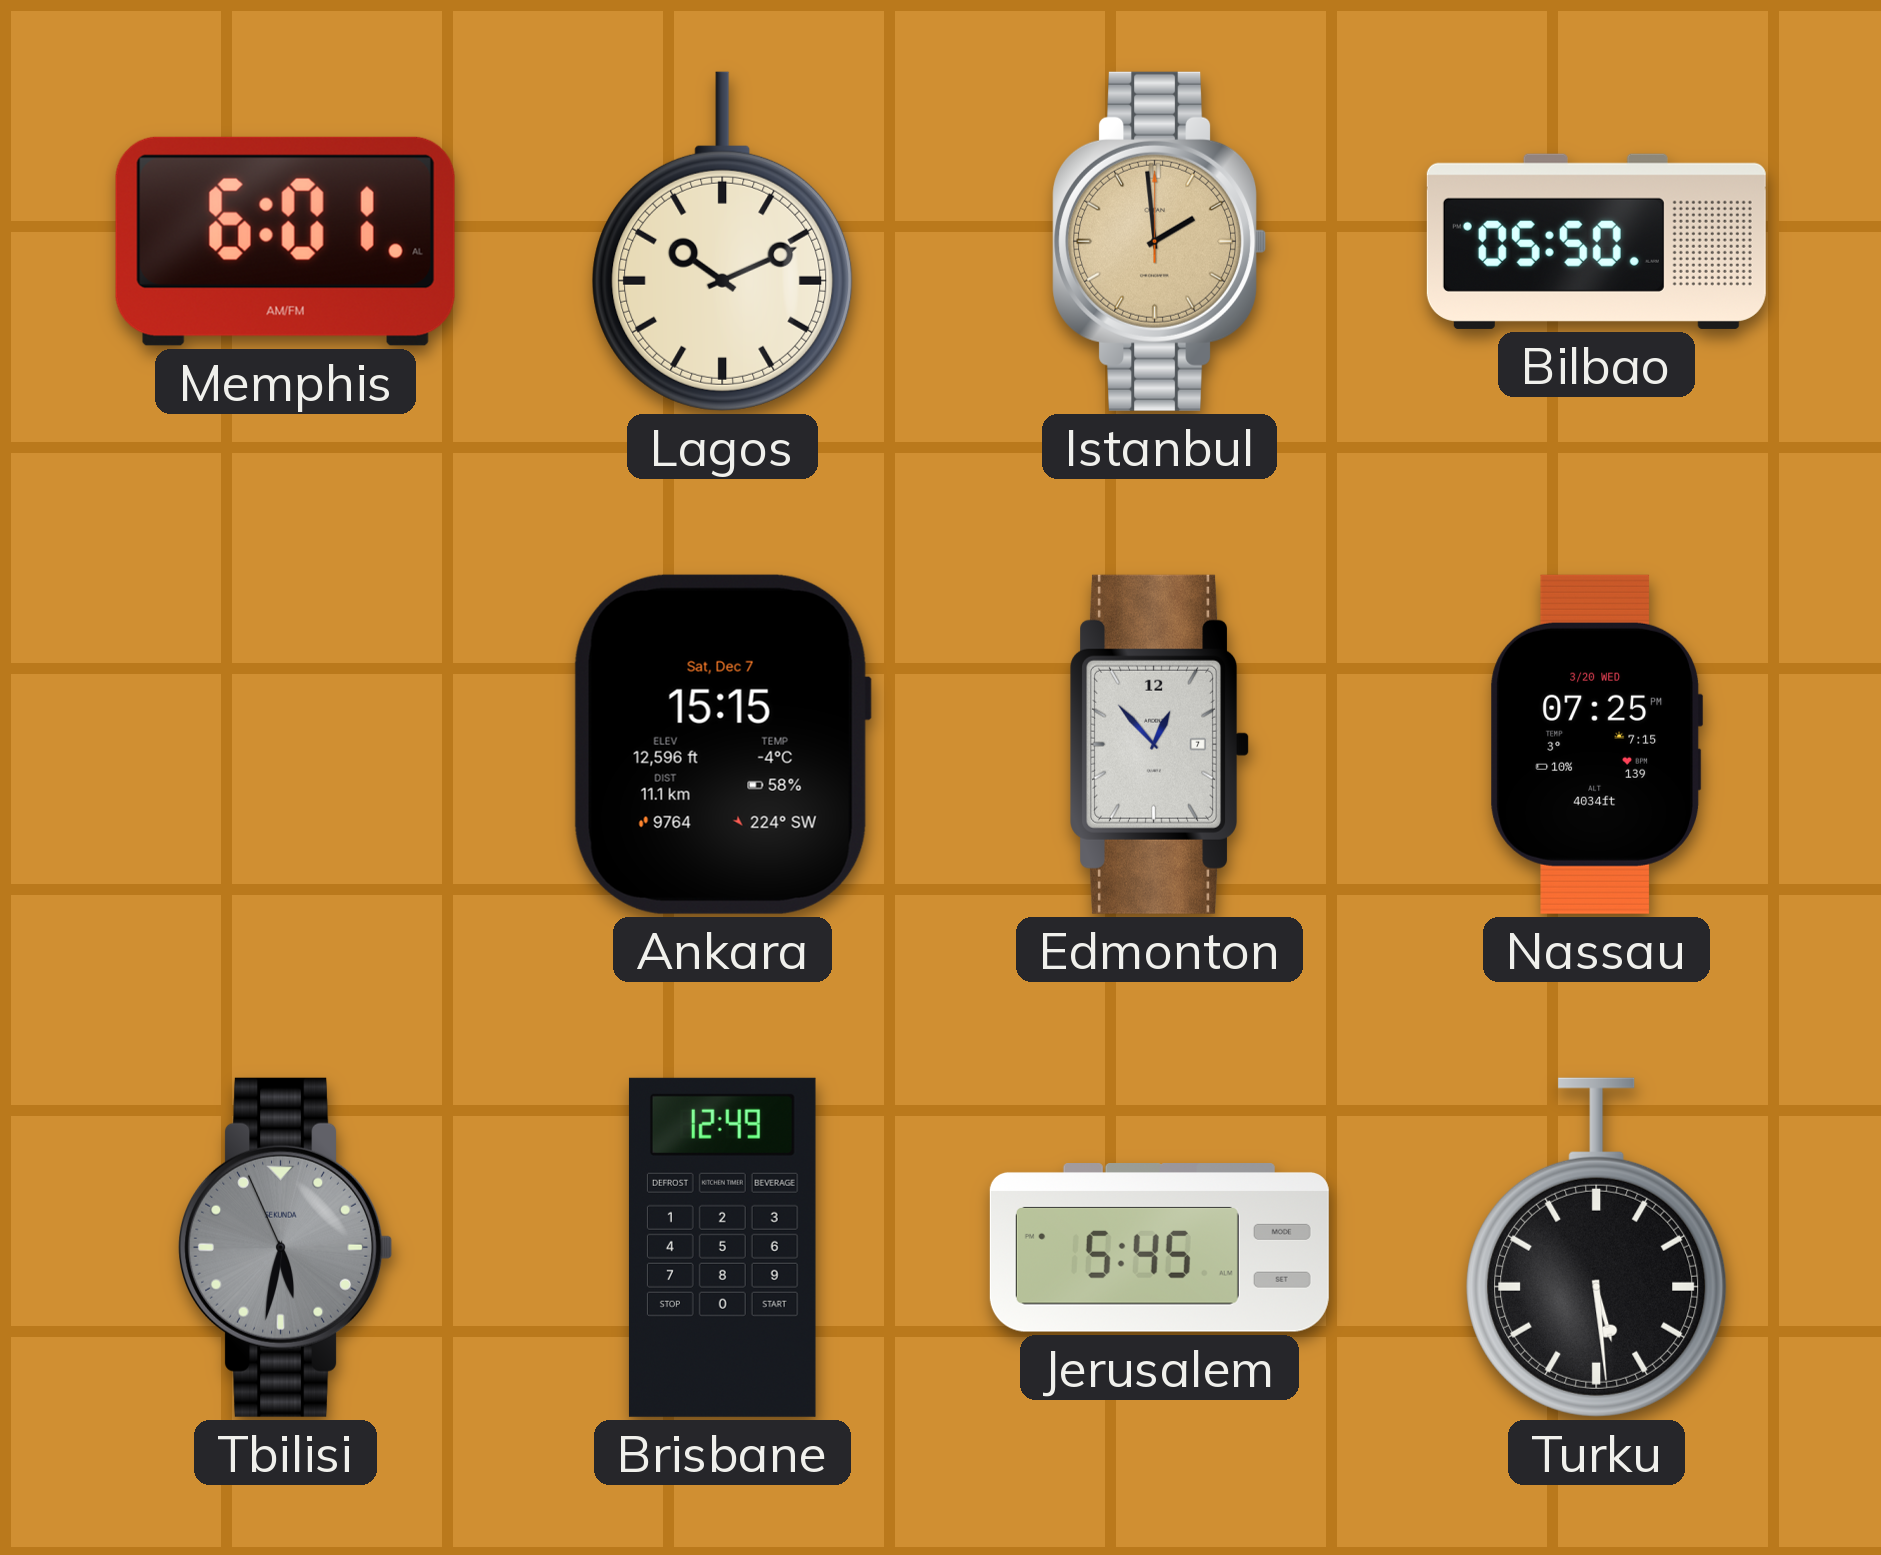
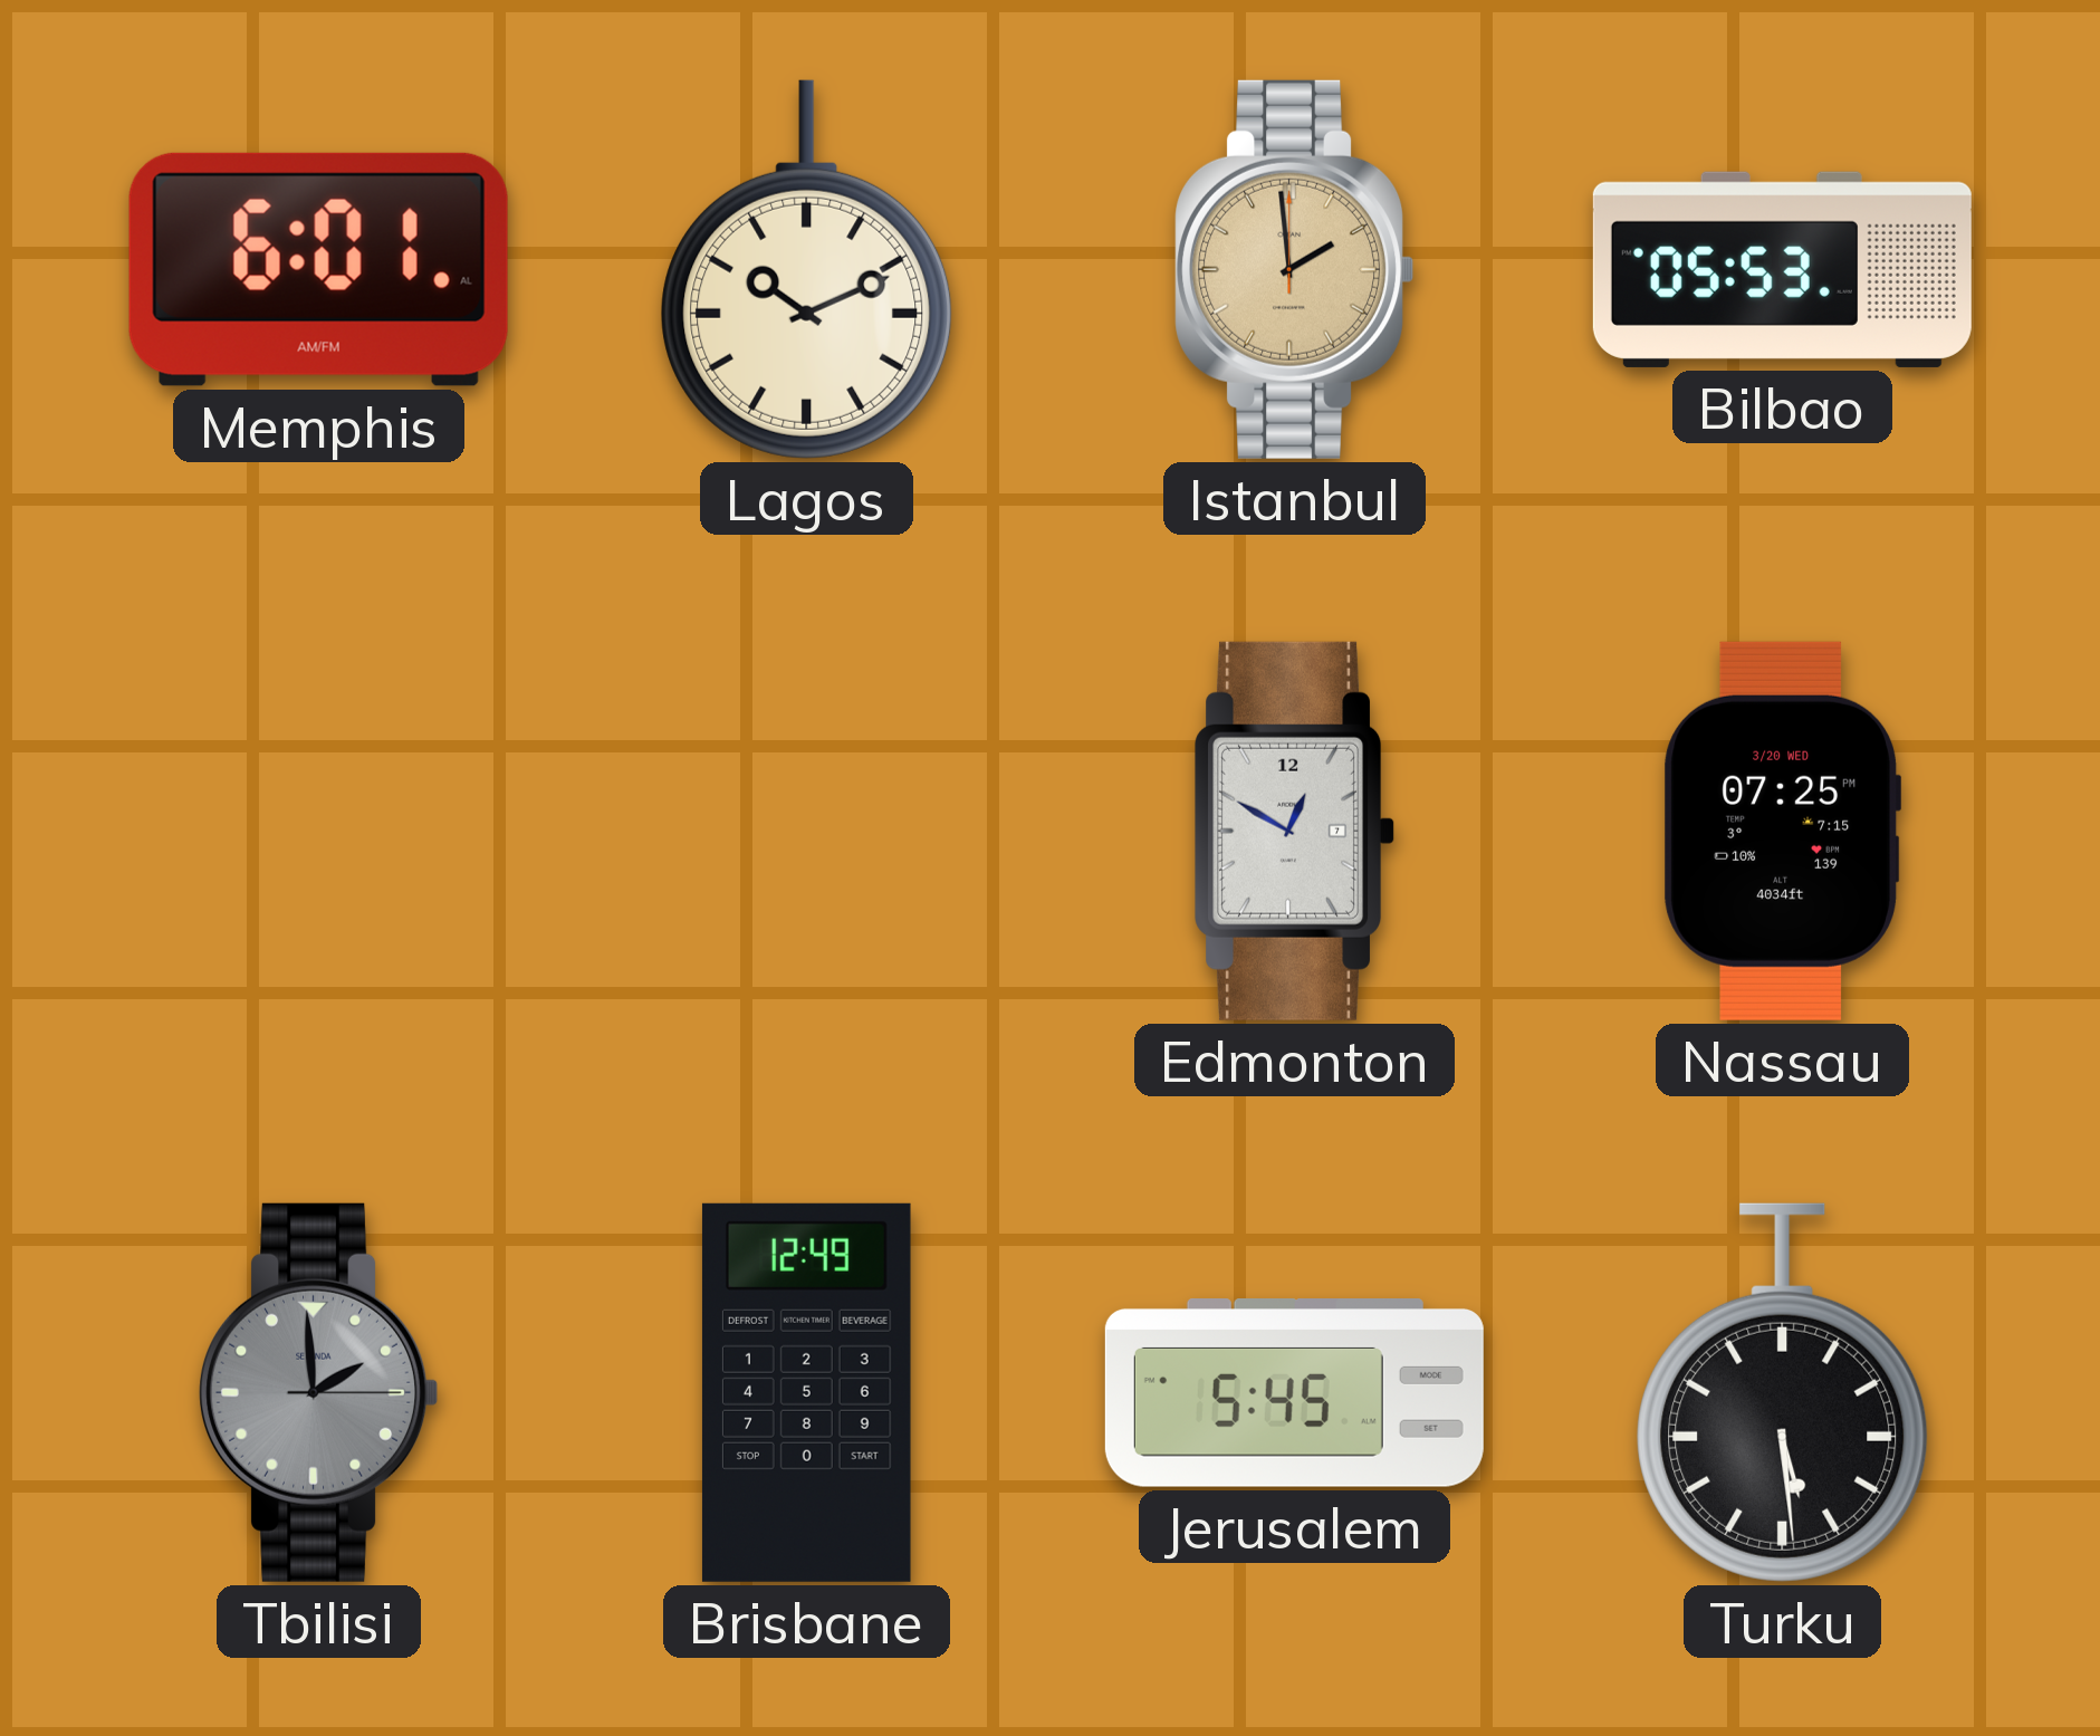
Bilbao: 05:50 -> 05:53 (1782, 269)
Ankara: 15:15 -> none (722, 744)
Edmonton: 12:53 -> 12:50 (1295, 831)
Tbilisi: 5:31 -> 1:59 (319, 1392)
